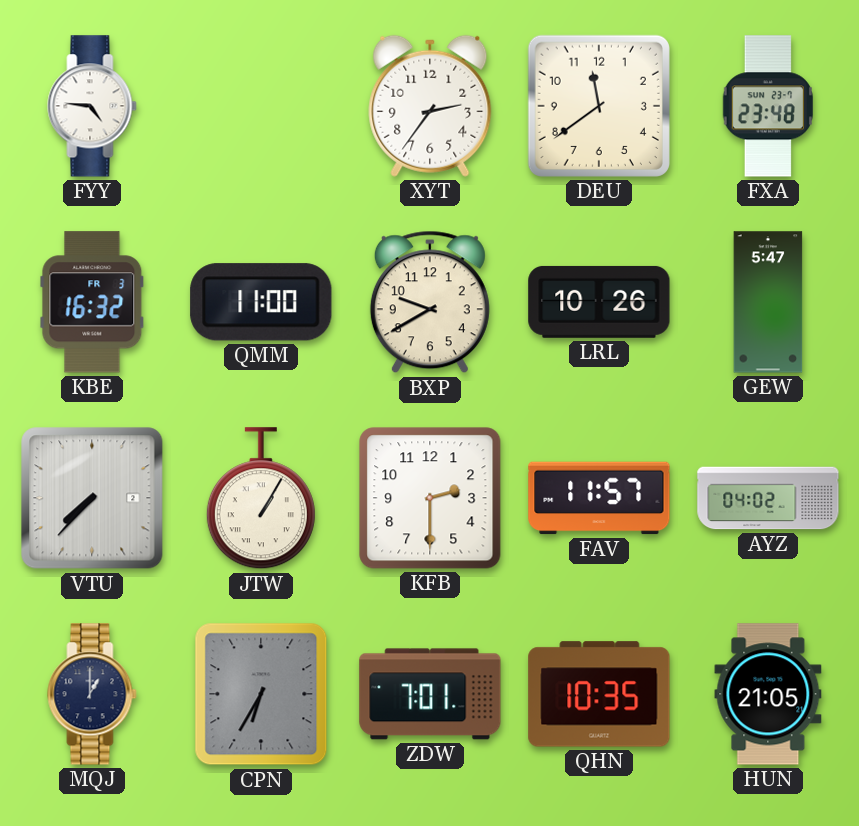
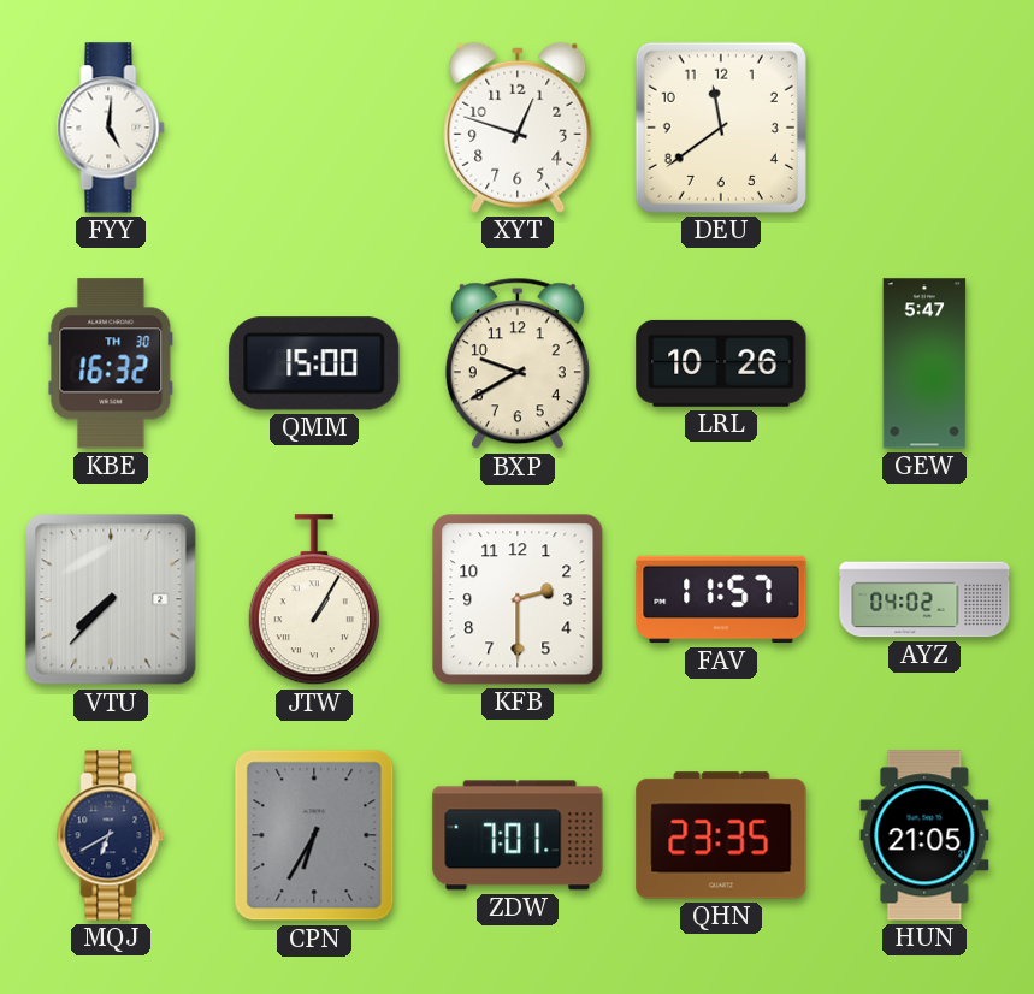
FYY: 4:46 -> 5:01 (111, 128)
XYT: 2:36 -> 12:48 (518, 128)
FXA: 23:48 -> none (767, 106)
KBE date: FR 3 -> TH 30 (111, 363)
QMM: 11:00 -> 15:00 (314, 363)
MQJ: 1:00 -> 6:40 (111, 835)
QHN: 10:35 -> 23:35 (721, 835)
